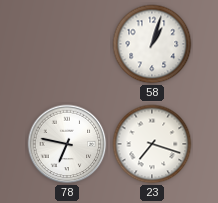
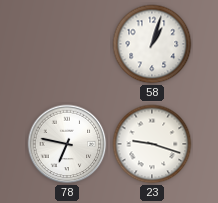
23: 7:18 -> 9:18 (152, 144)
